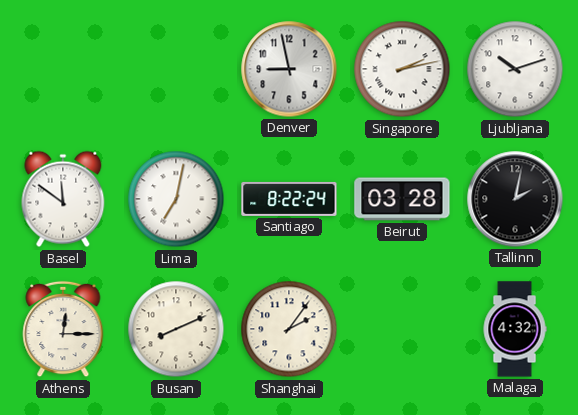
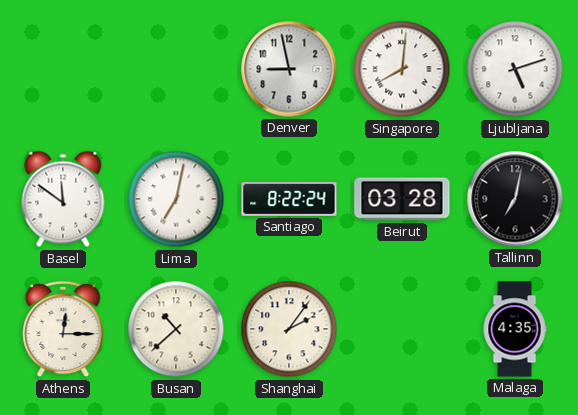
Singapore: 2:13 -> 8:01 (402, 69)
Ljubljana: 10:12 -> 5:12 (515, 69)
Tallinn: 2:02 -> 7:02 (515, 199)
Busan: 8:11 -> 10:38 (176, 329)
Malaga: 4:32 -> 4:35 (515, 329)
